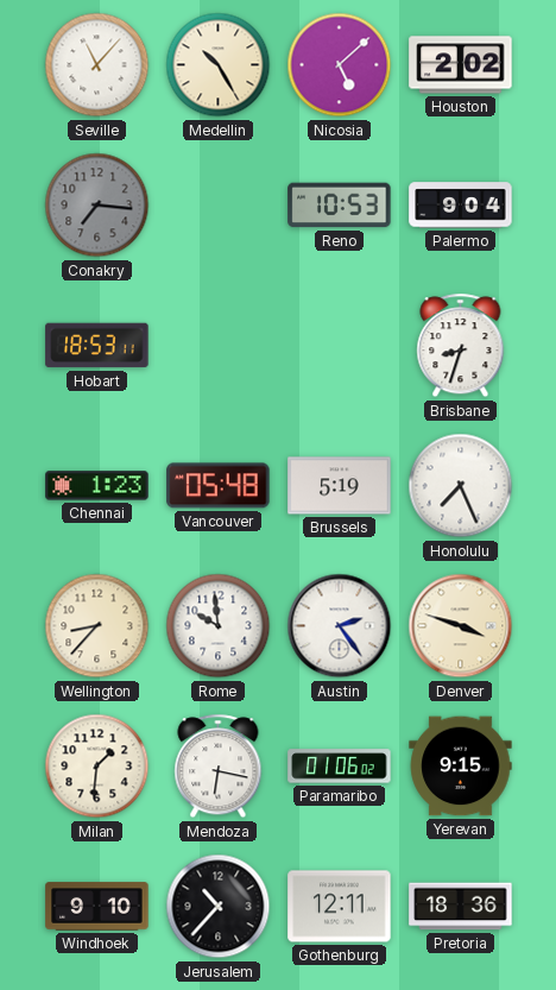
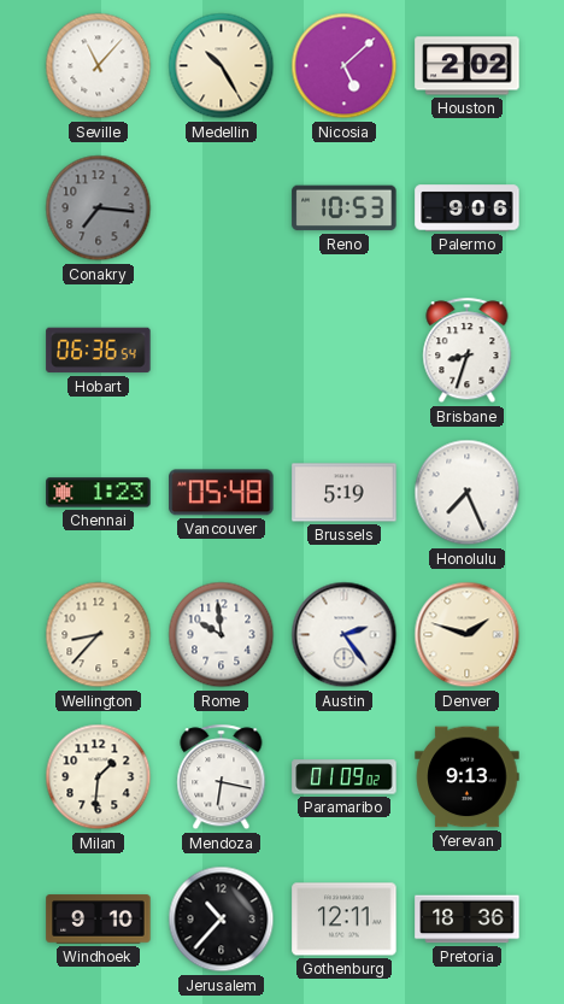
Palermo: 9:04 -> 9:06 (468, 209)
Hobart: 18:53 -> 06:36 (99, 351)
Denver: 3:48 -> 1:48 (468, 635)
Paramaribo: 01:06 -> 01:09 (345, 777)
Yerevan: 9:15 -> 9:13 (468, 777)
